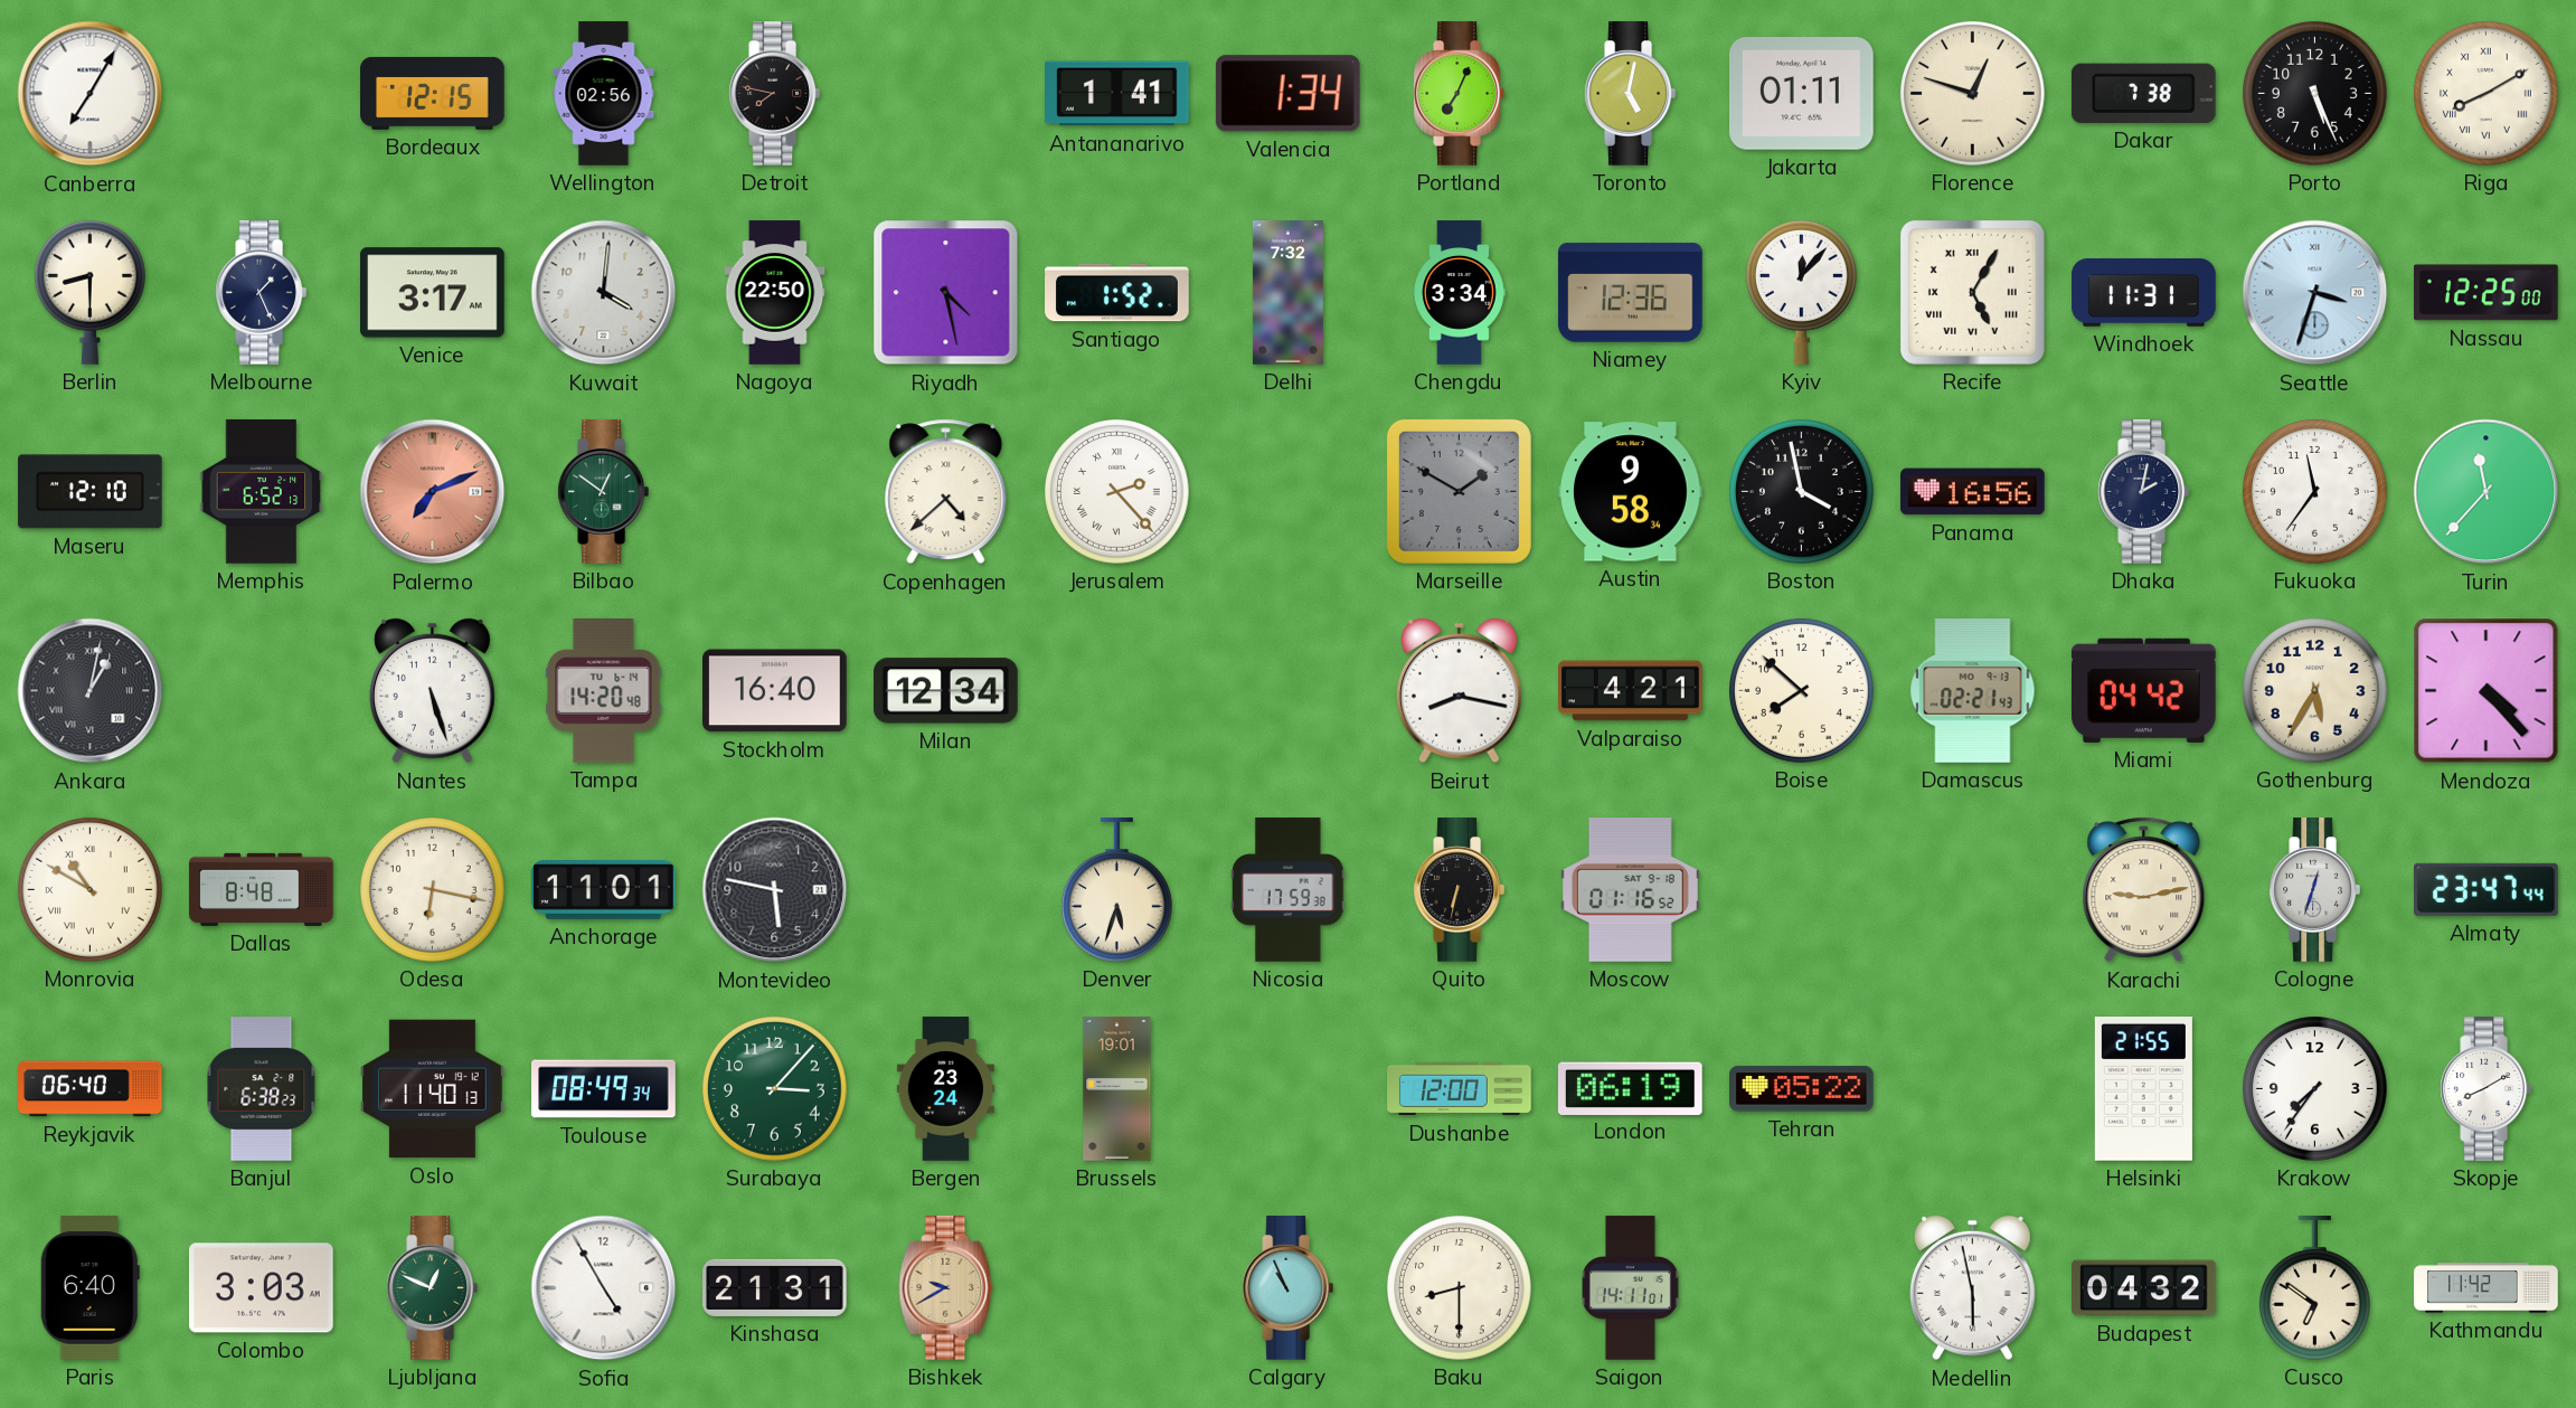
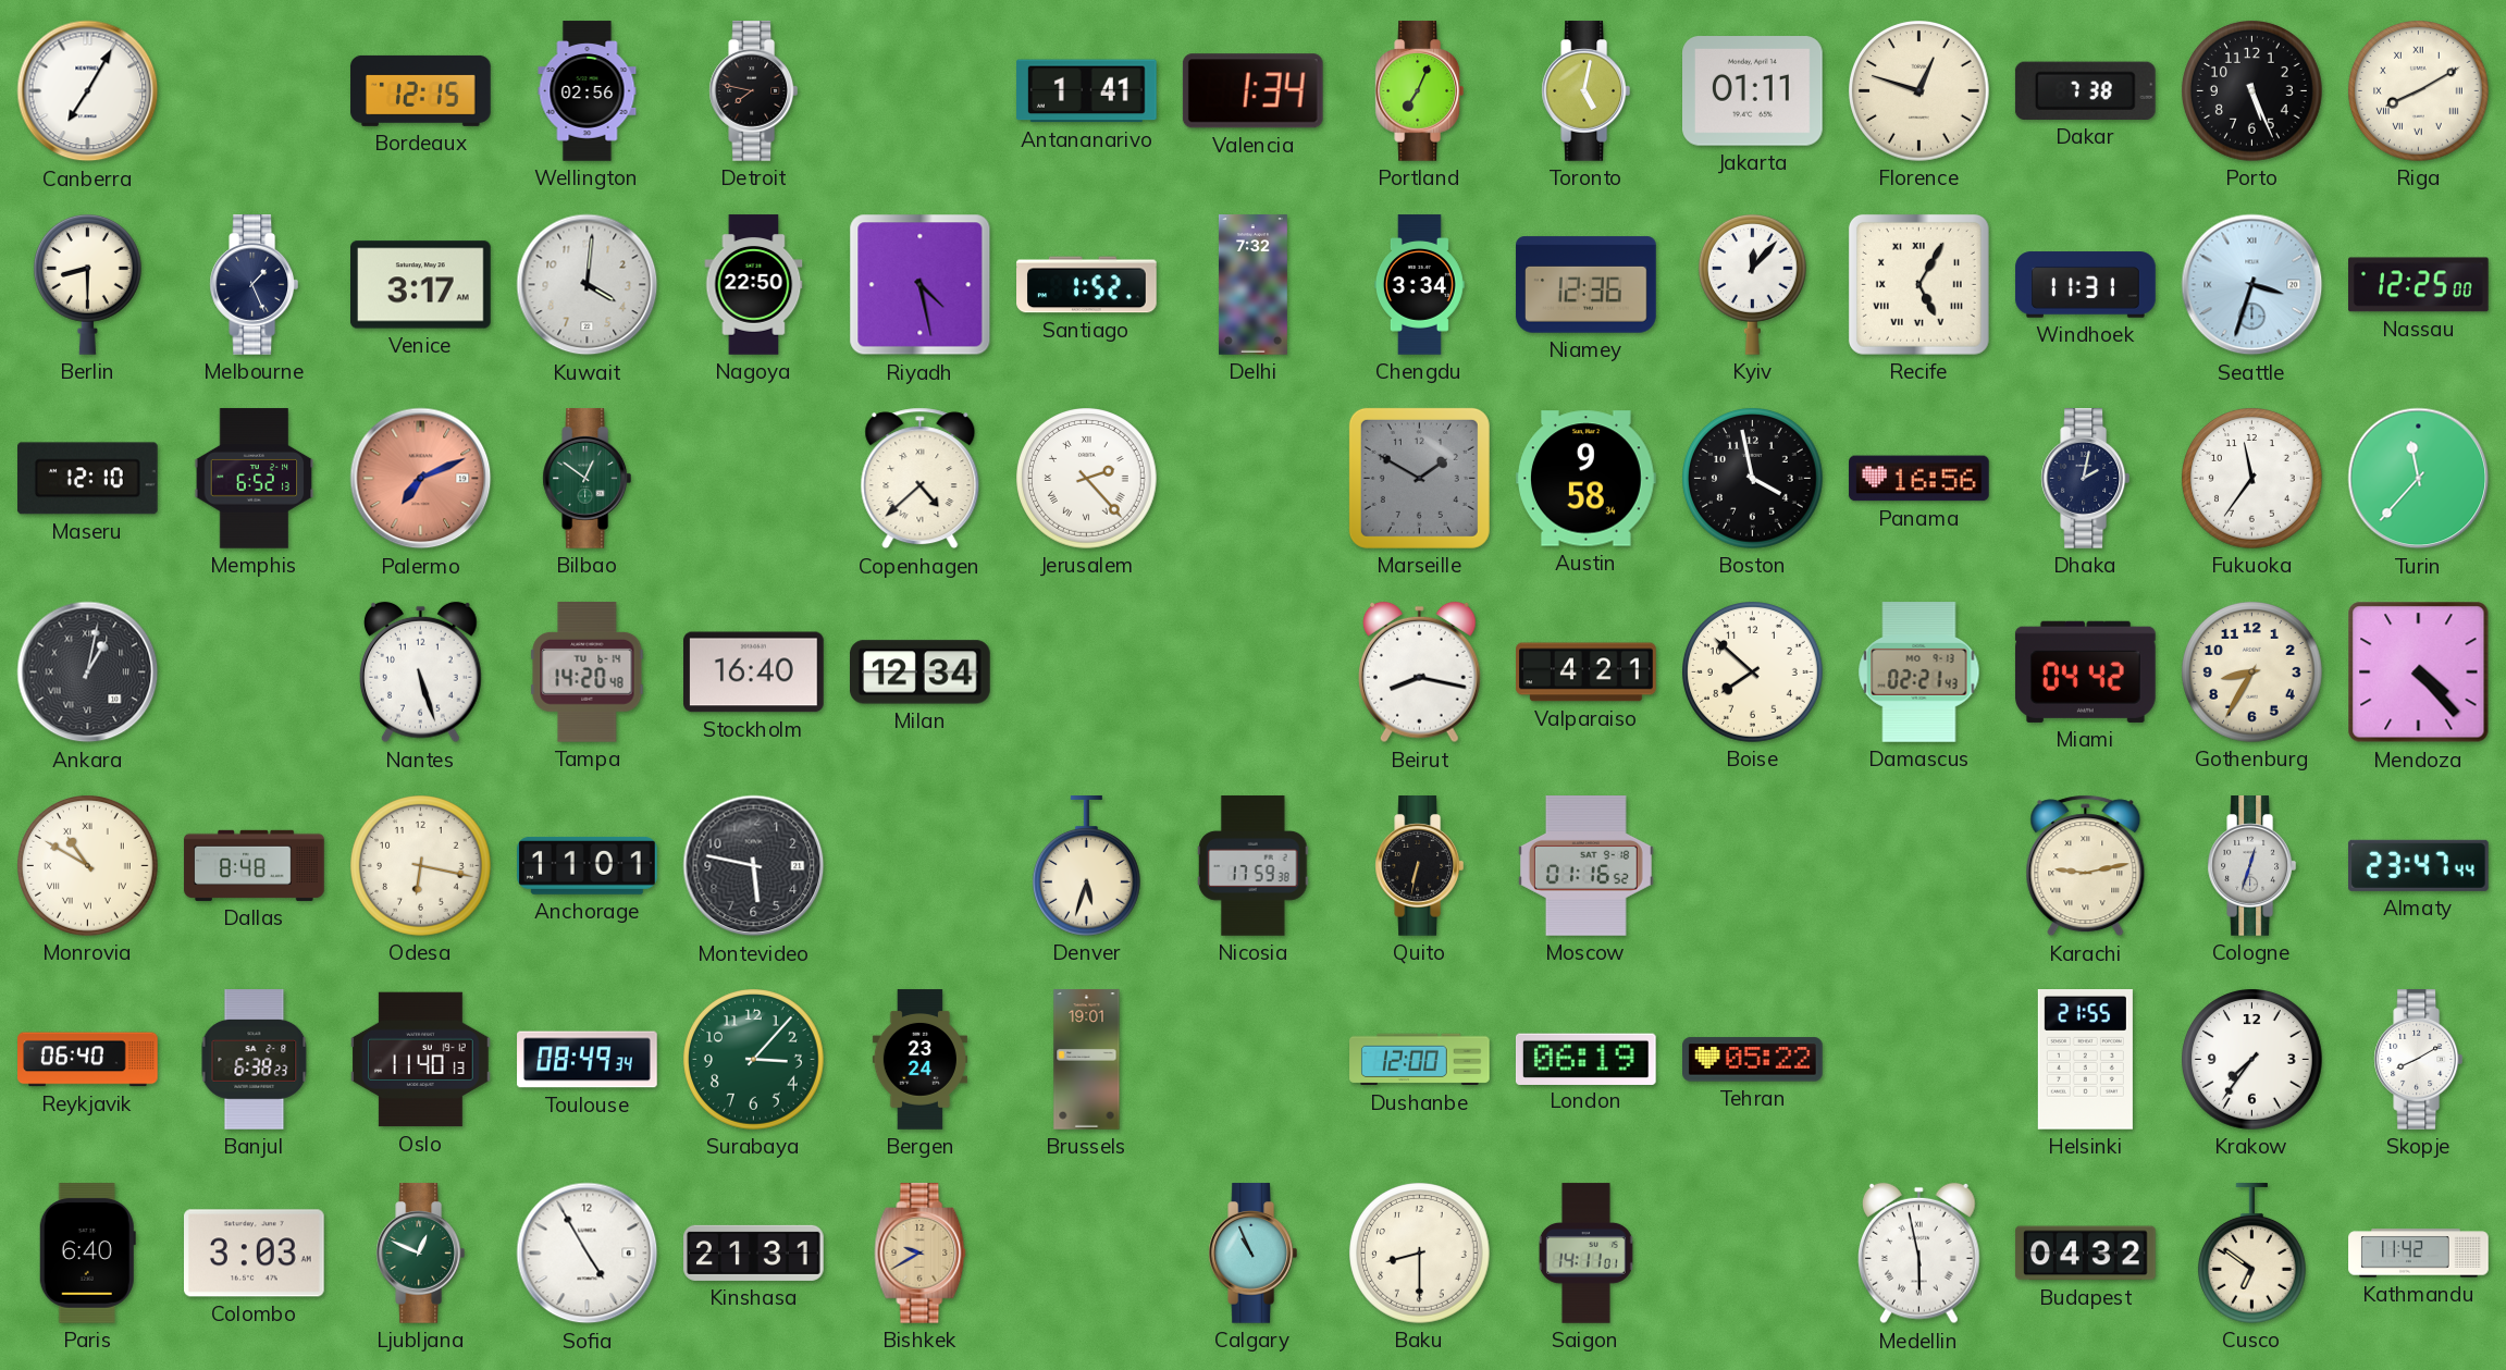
Gothenburg: 5:35 -> 8:35 (2252, 672)
